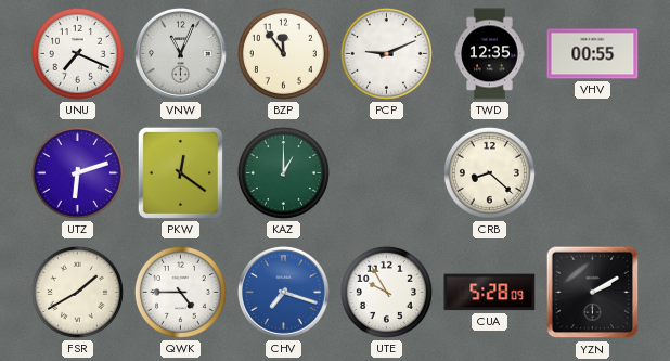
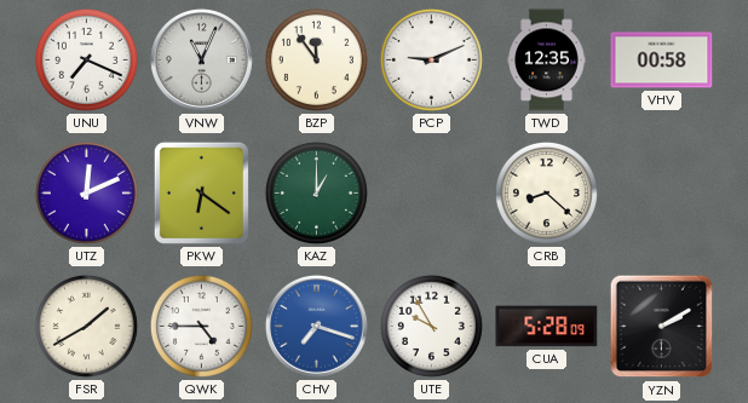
VHV: 00:55 -> 00:58 (662, 61)
UTZ: 6:12 -> 12:11 (86, 192)
PKW: 12:21 -> 6:21 (201, 192)
